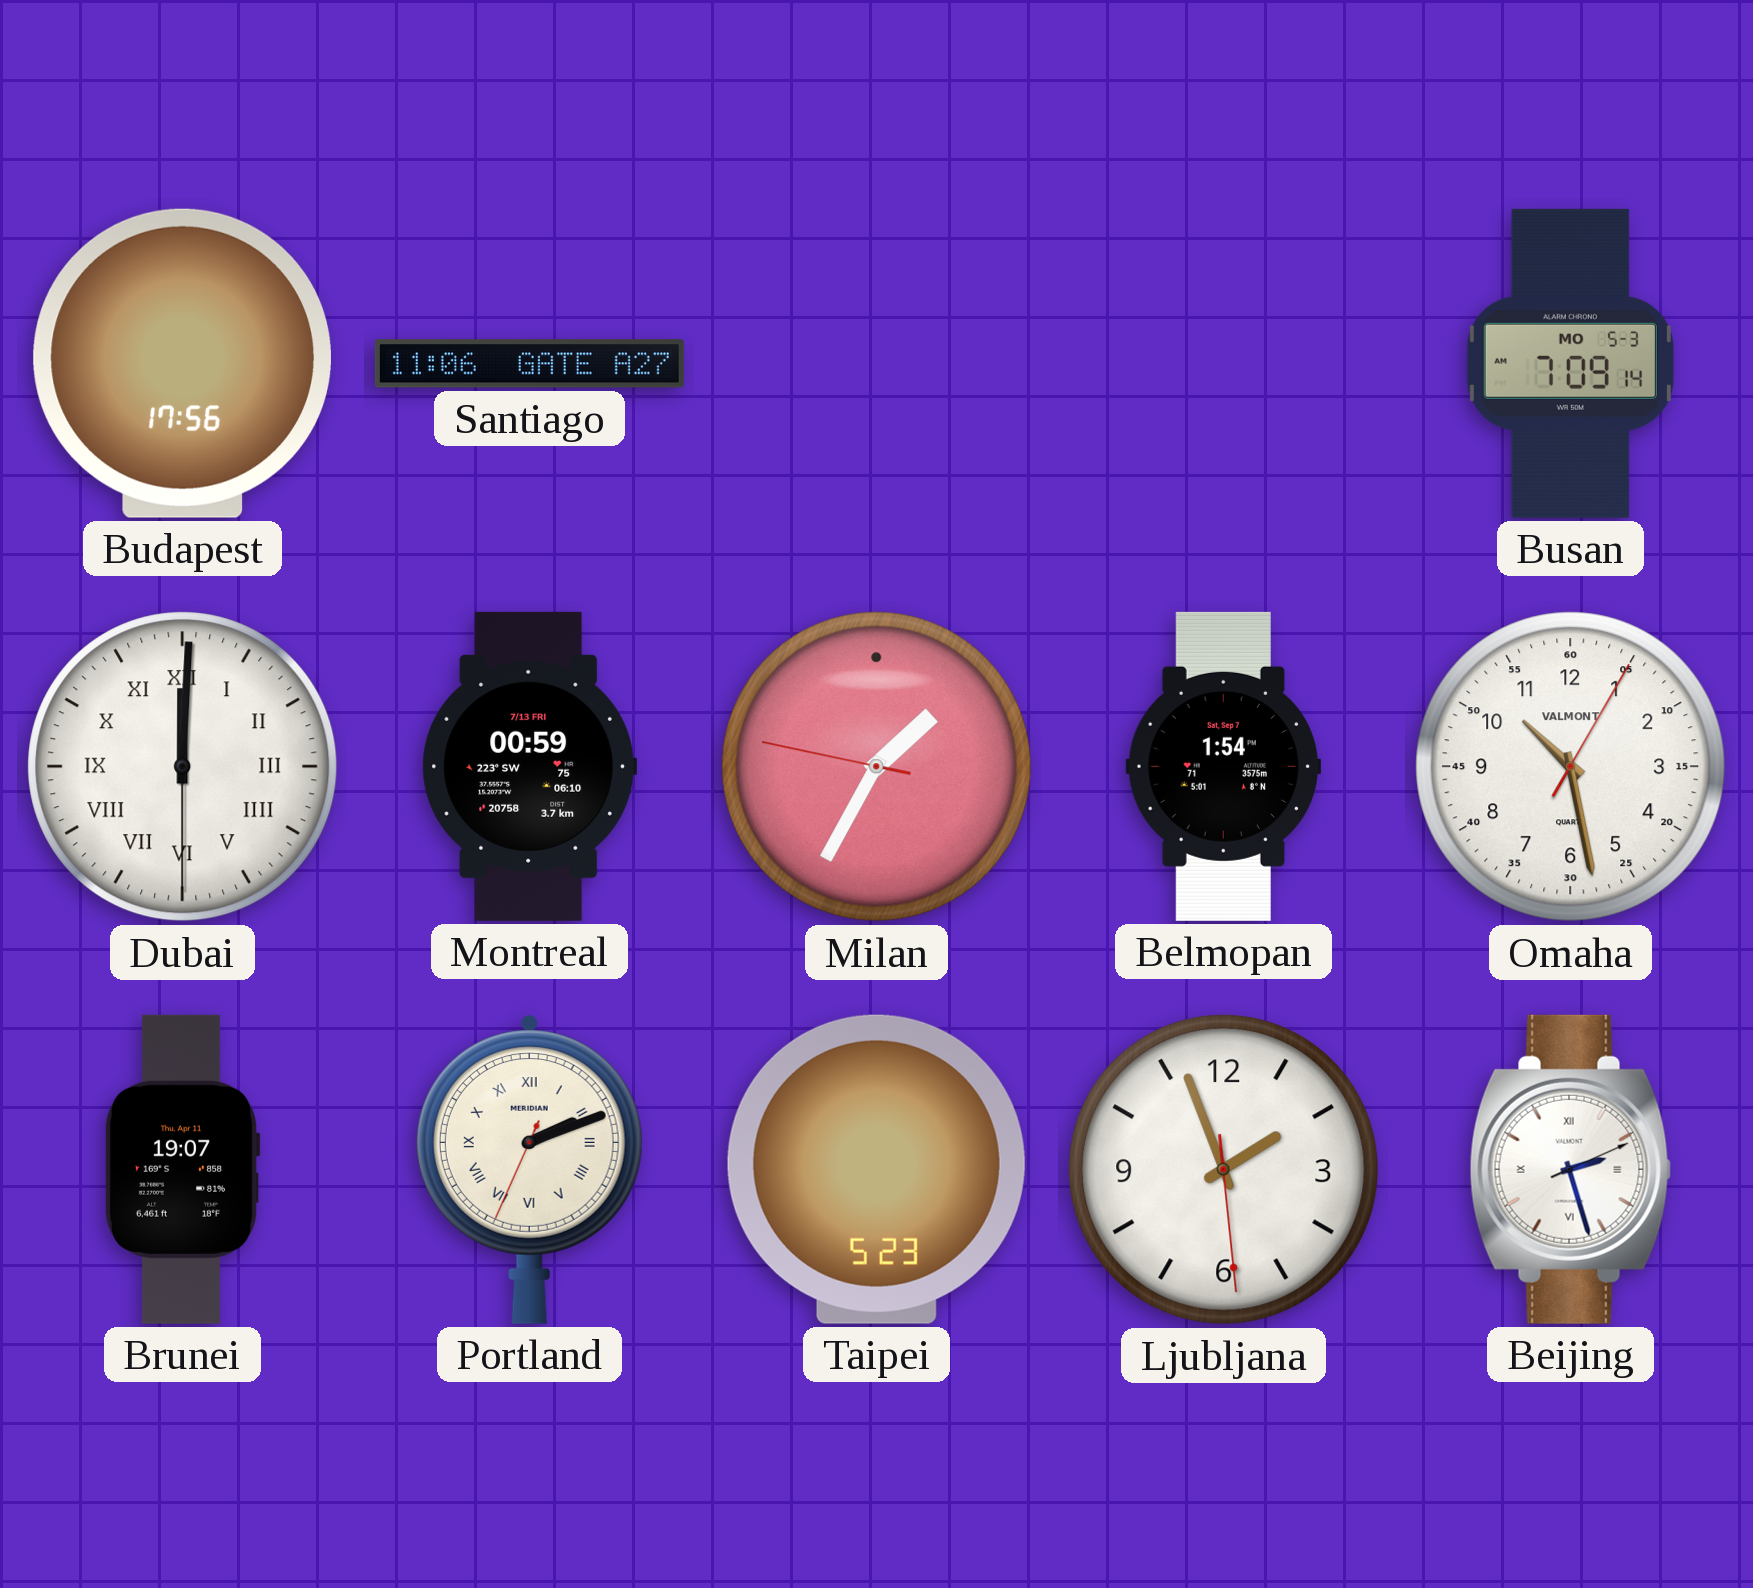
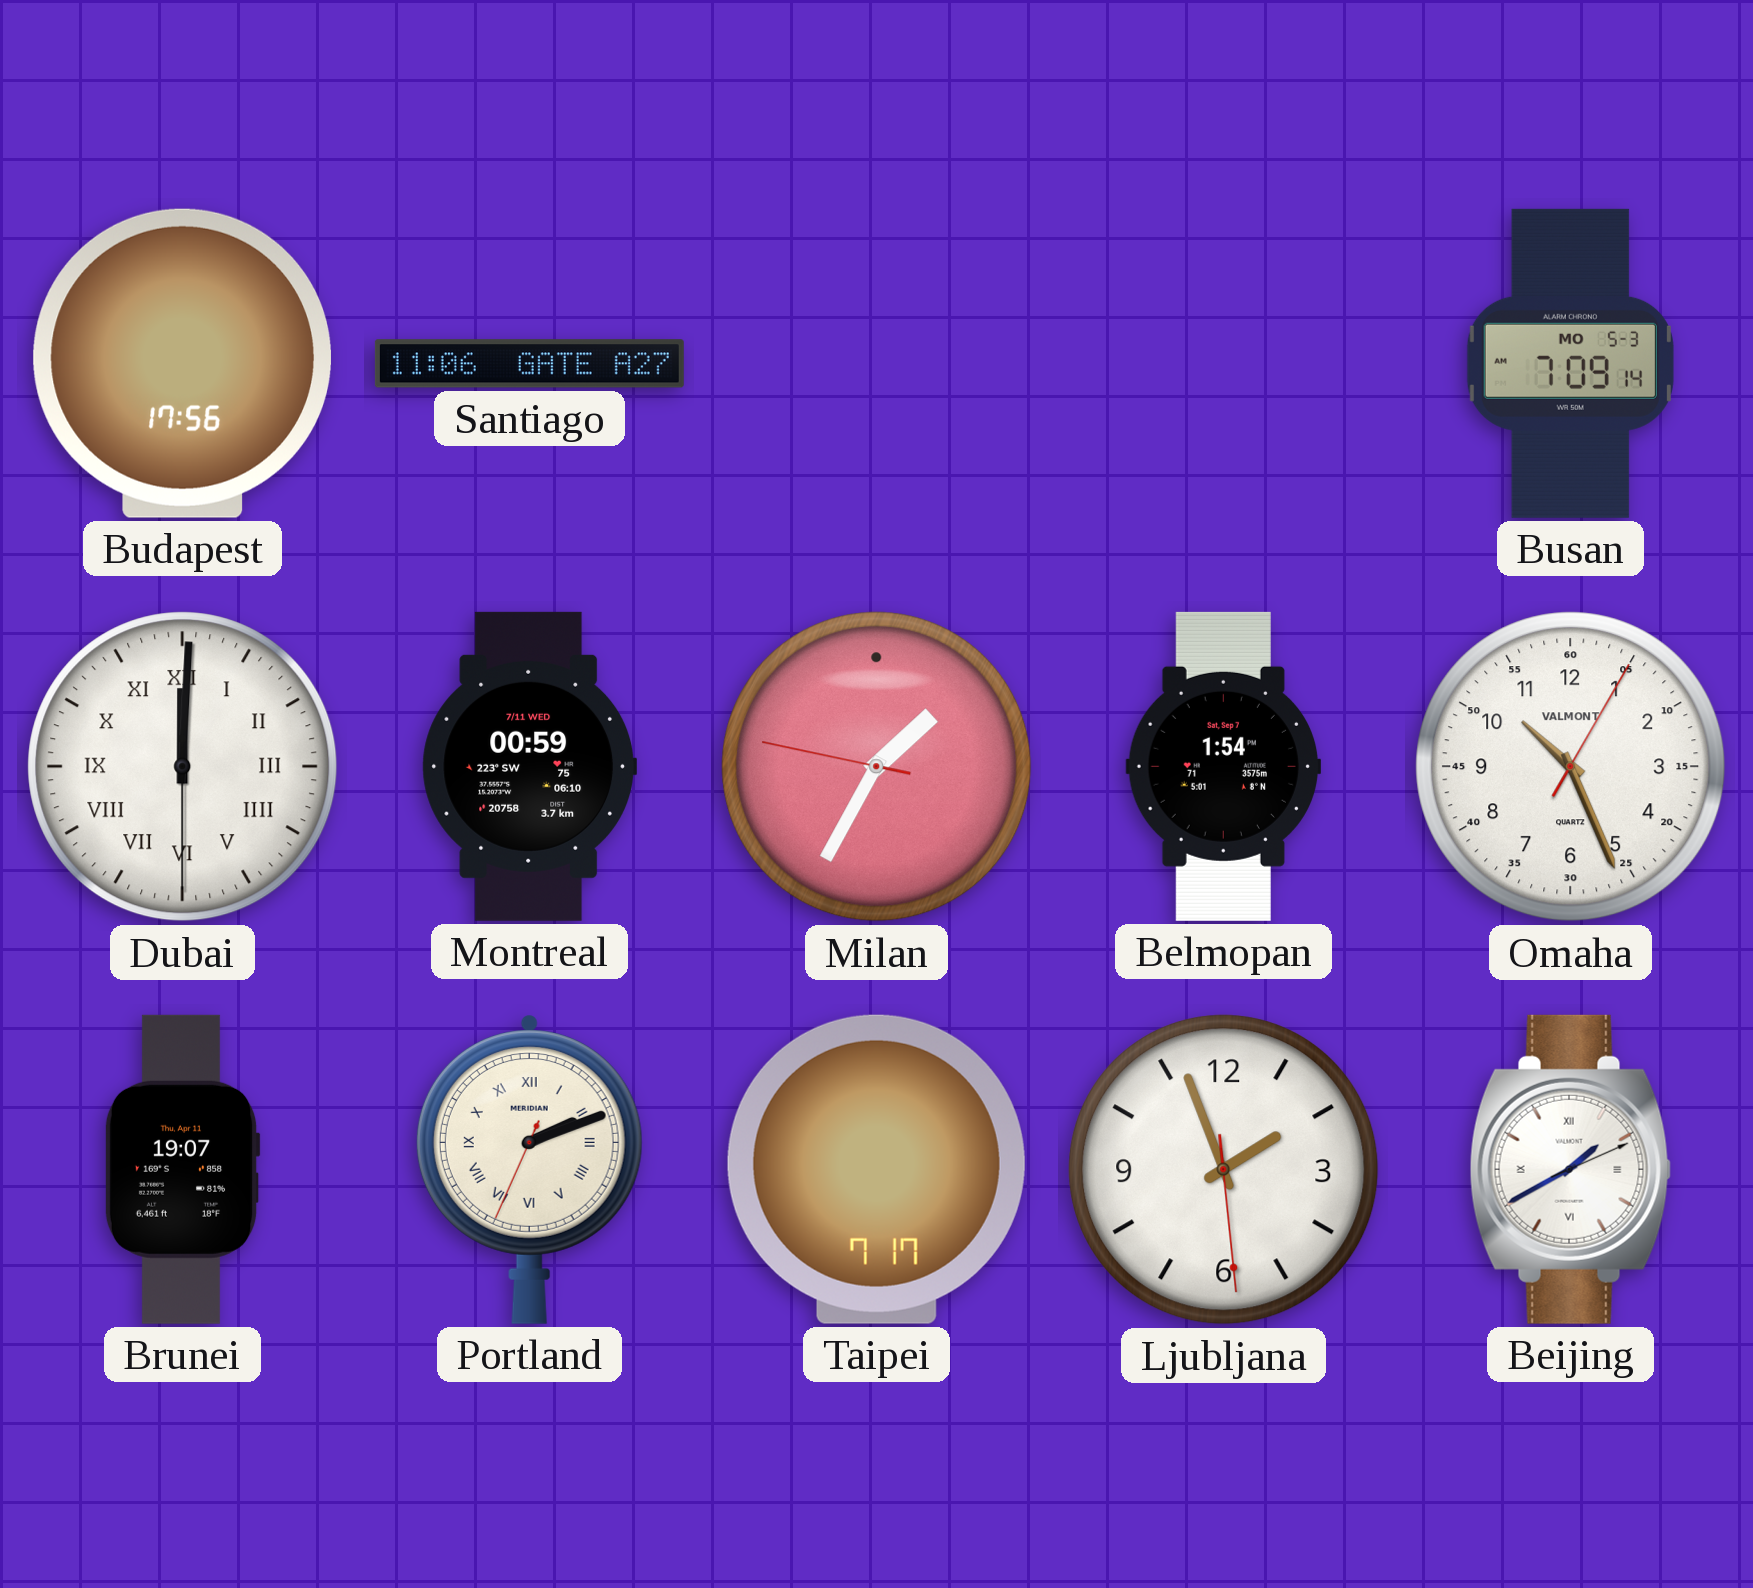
Montreal date: 7/13 FRI -> 7/11 WED (529, 766)
Omaha: 10:28 -> 10:26 (1571, 767)
Taipei: 5:23 -> 7:17 (876, 1169)
Beijing: 2:27 -> 1:40 (1570, 1169)
